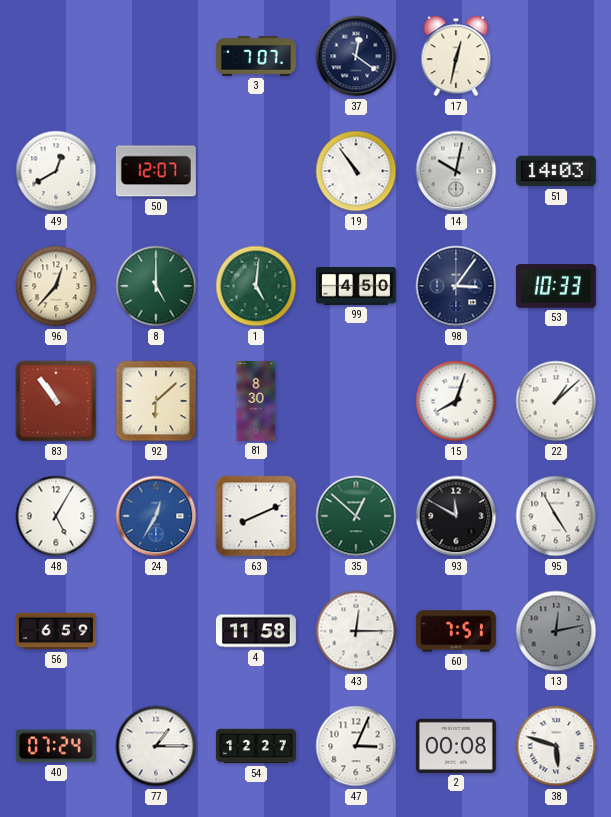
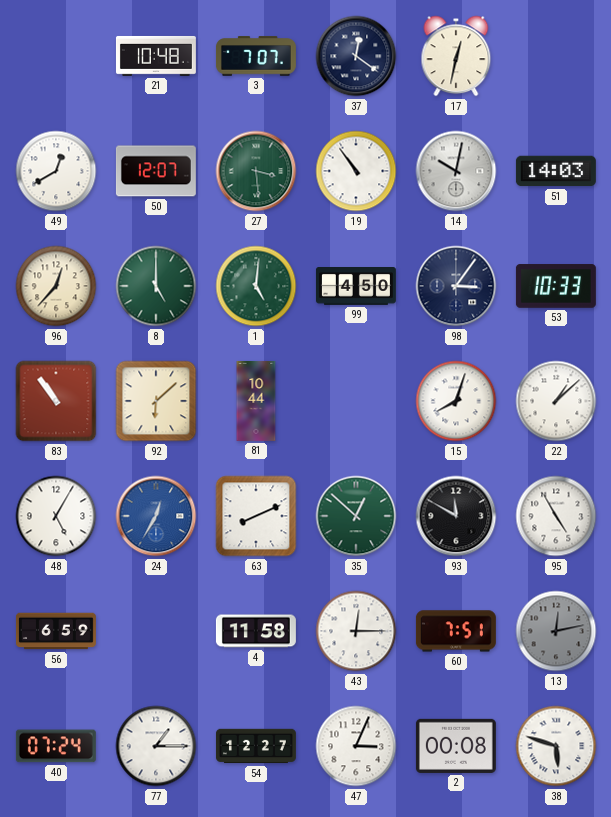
21: none -> 10:48 (156, 56)
27: none -> 3:29 (256, 171)
81: 8:30 -> 10:44 (256, 401)
